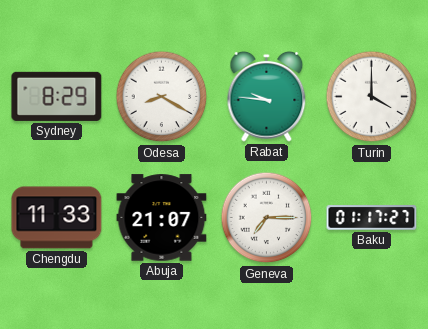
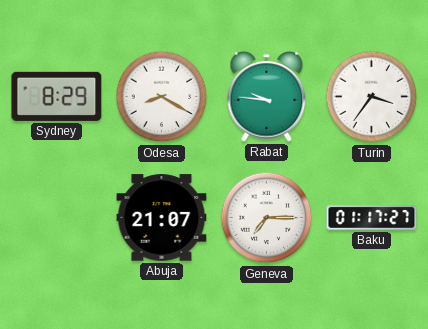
Turin: 4:00 -> 3:36 (372, 97)
Chengdu: 11:33 -> none (57, 218)
